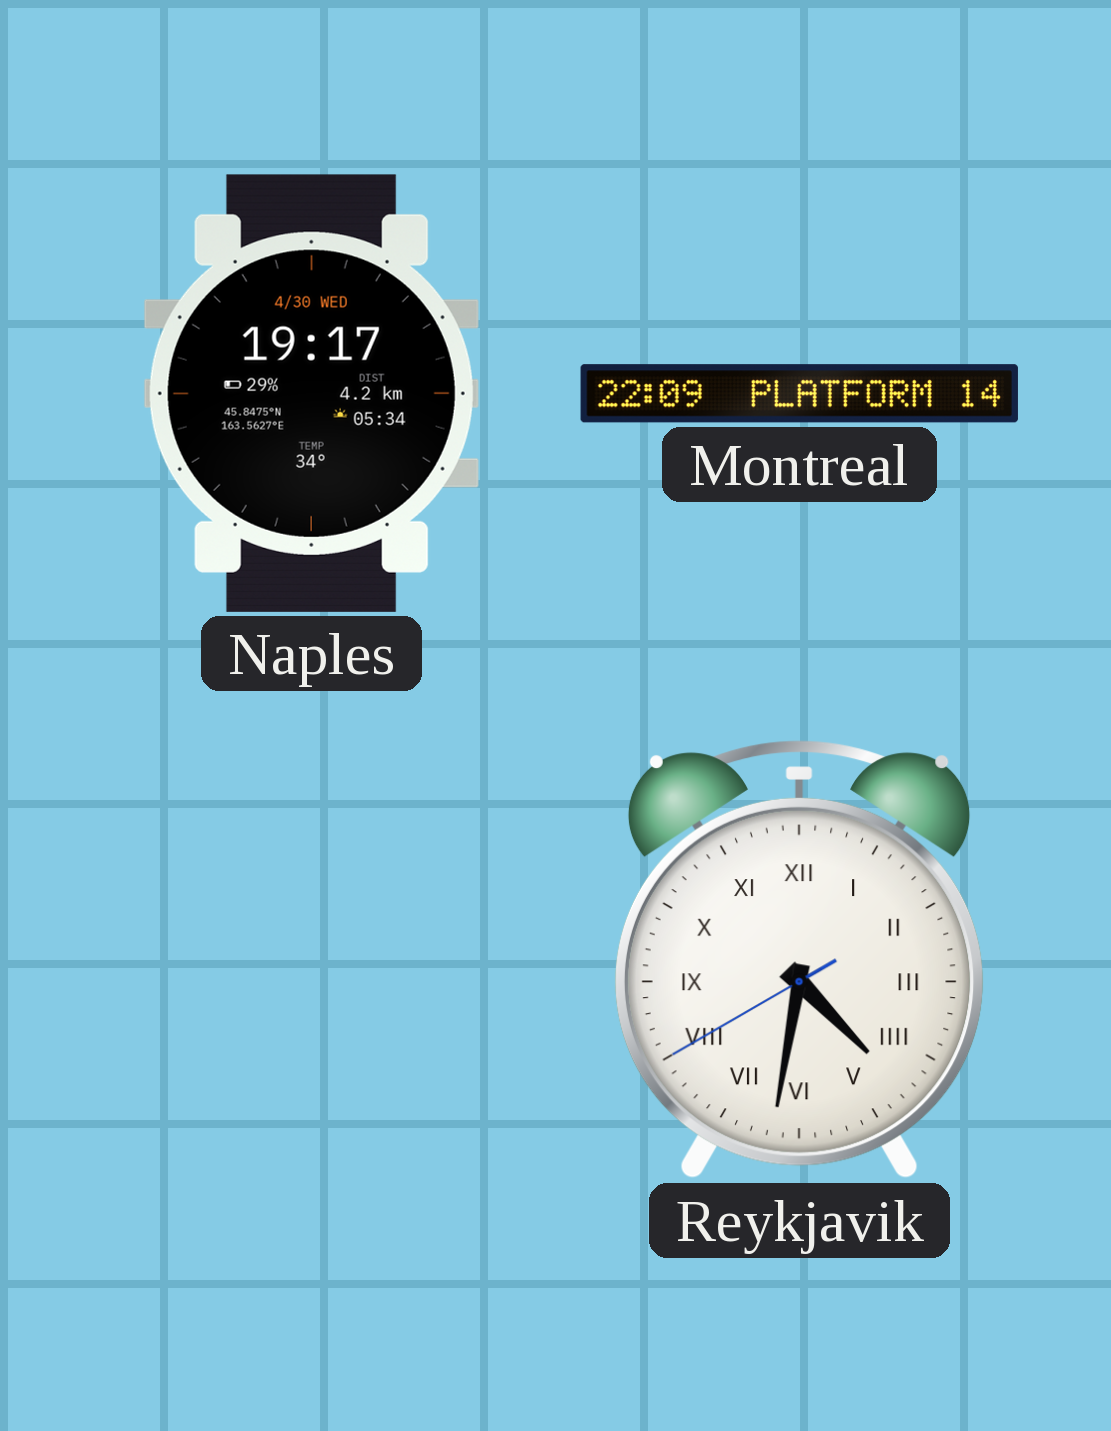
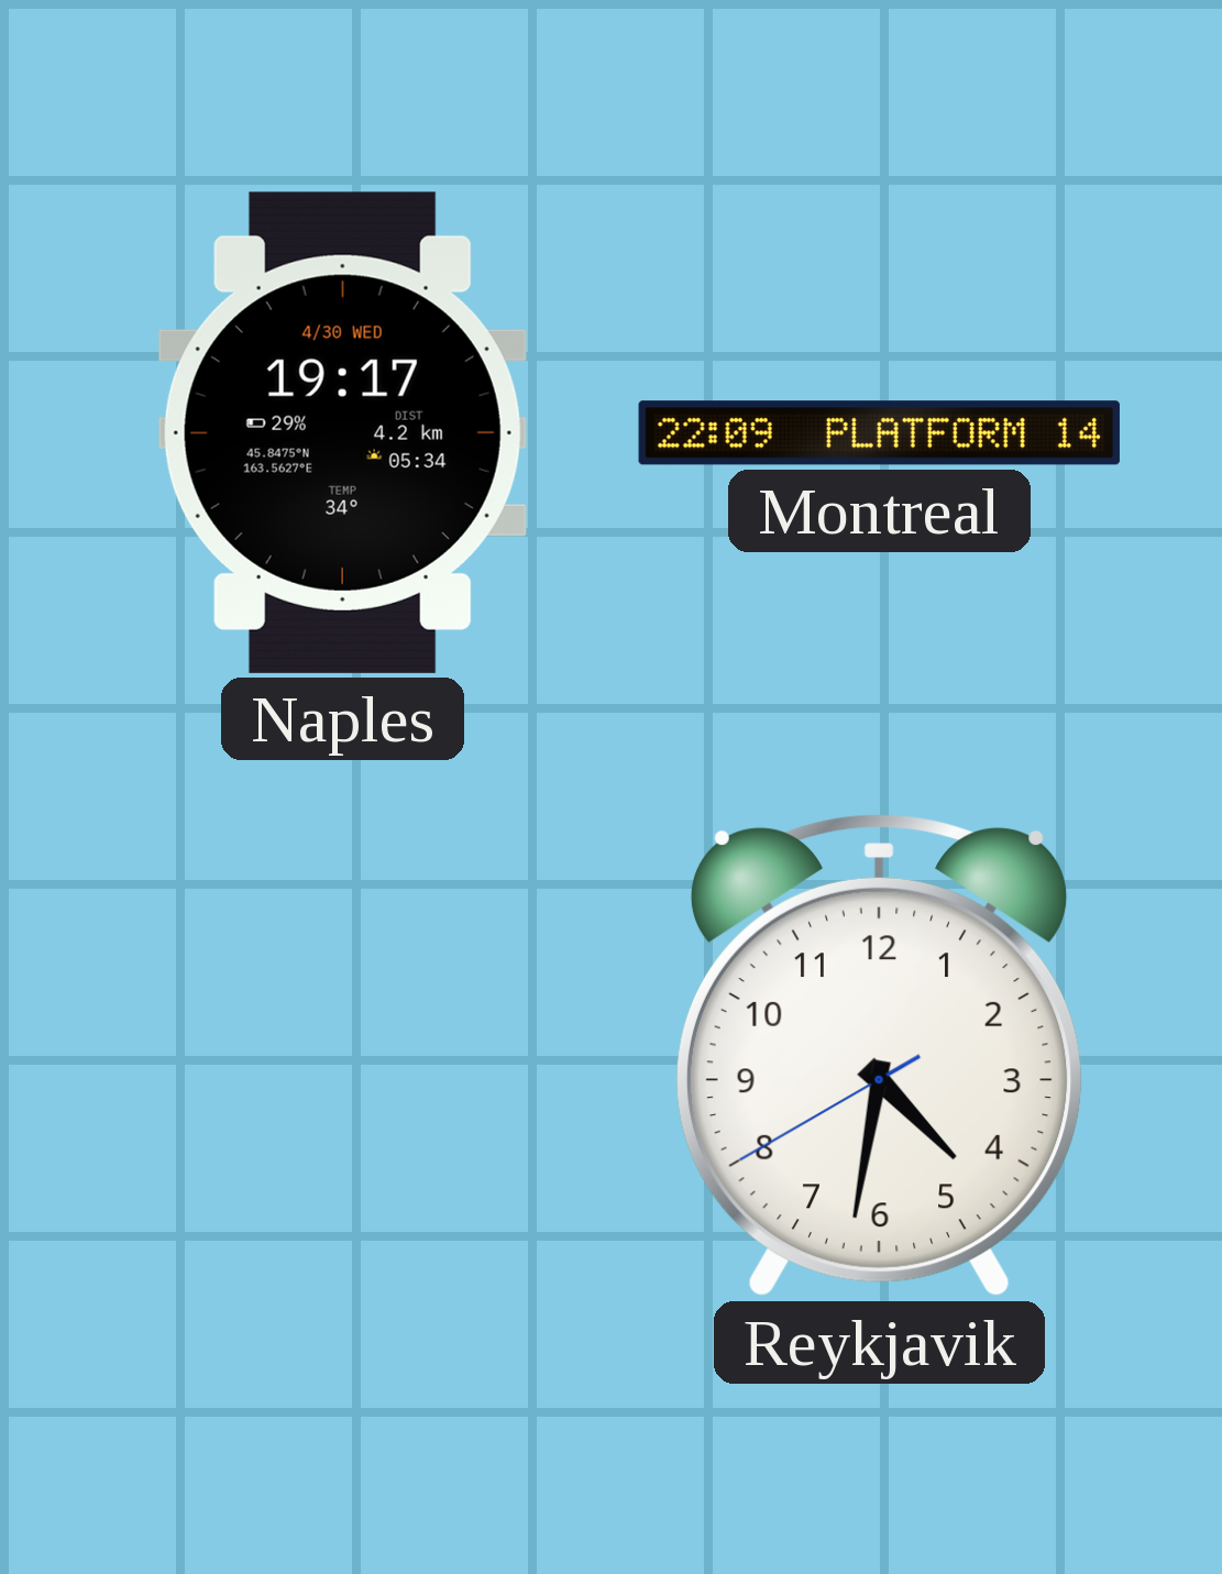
Reykjavik numerals: Roman -> Arabic (879, 1056)
